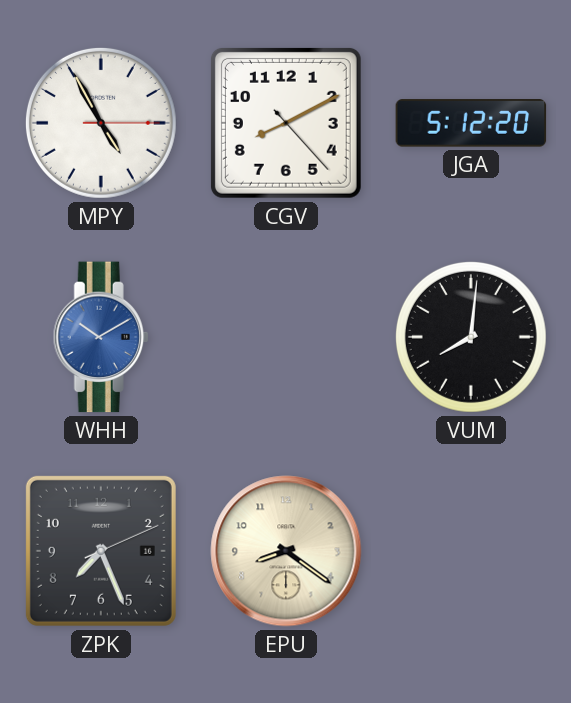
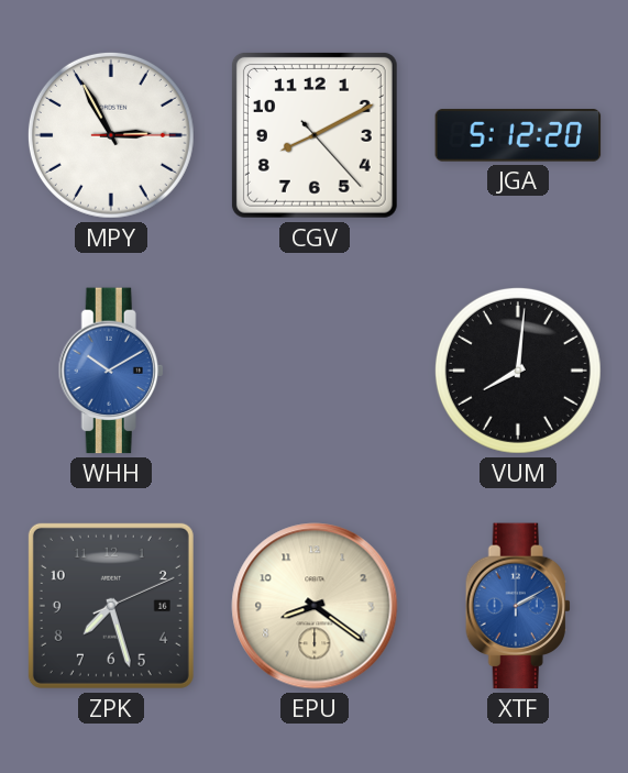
MPY: 4:55 -> 2:55 (111, 135)
ZPK: 7:26 -> 7:27 (111, 606)
XTF: none -> 2:10 (518, 606)
